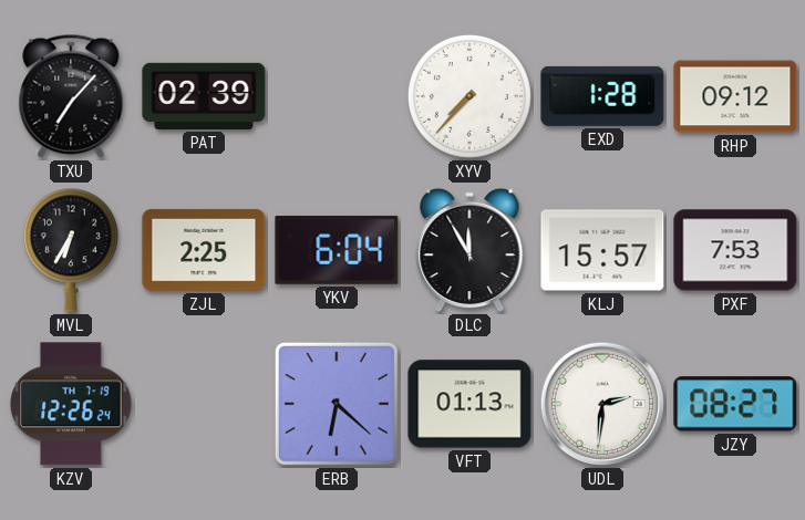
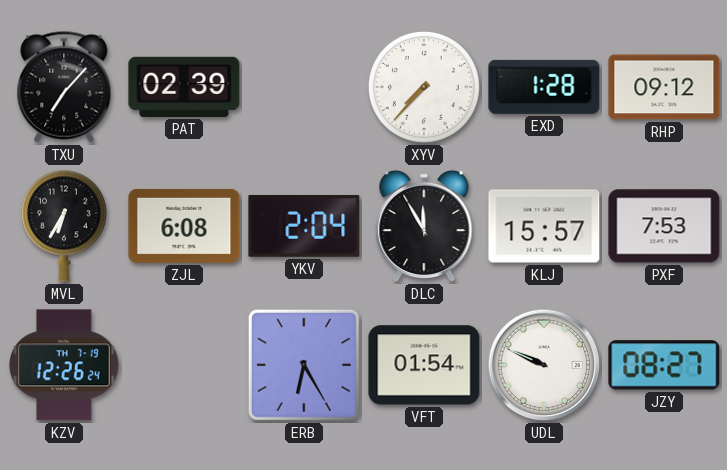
ZJL: 2:25 -> 6:08 (184, 226)
YKV: 6:04 -> 2:04 (304, 226)
ERB: 6:22 -> 6:25 (304, 365)
VFT: 01:13 -> 01:54 (424, 365)
UDL: 2:31 -> 9:49 (544, 365)
